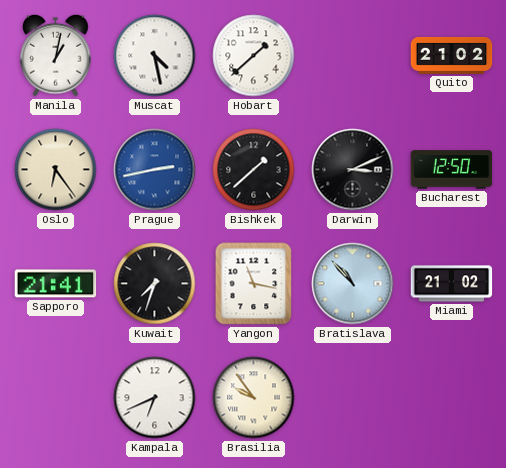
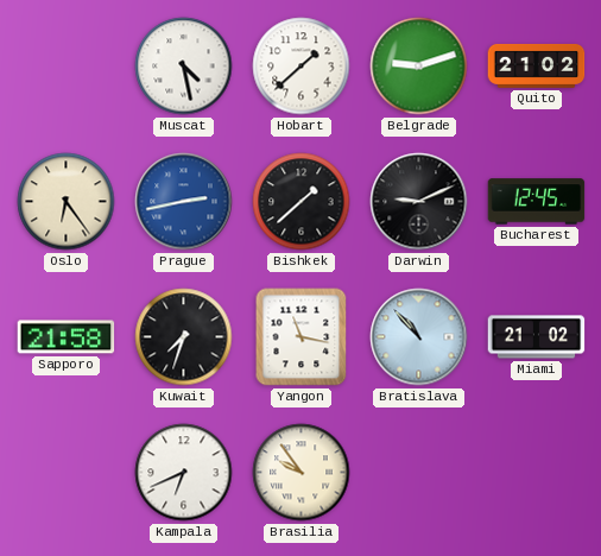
Manila: 1:02 -> none (56, 55)
Belgrade: none -> 9:12 (419, 67)
Darwin: 3:11 -> 9:11 (419, 202)
Bucharest: 12:50 -> 12:45 (537, 202)
Sapporo: 21:41 -> 21:58 (67, 337)
